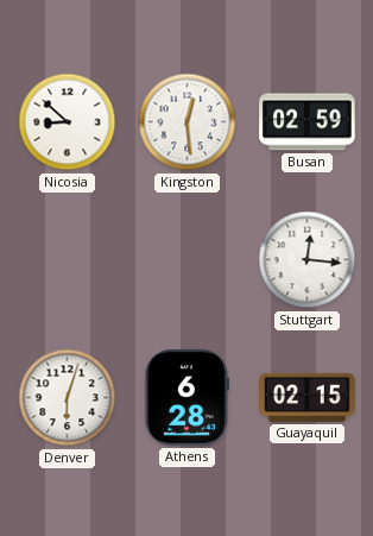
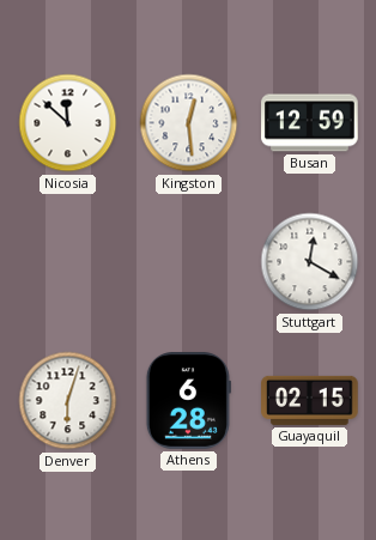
Nicosia: 8:52 -> 11:52 (68, 123)
Busan: 02:59 -> 12:59 (310, 123)
Stuttgart: 12:16 -> 12:20 (310, 262)
